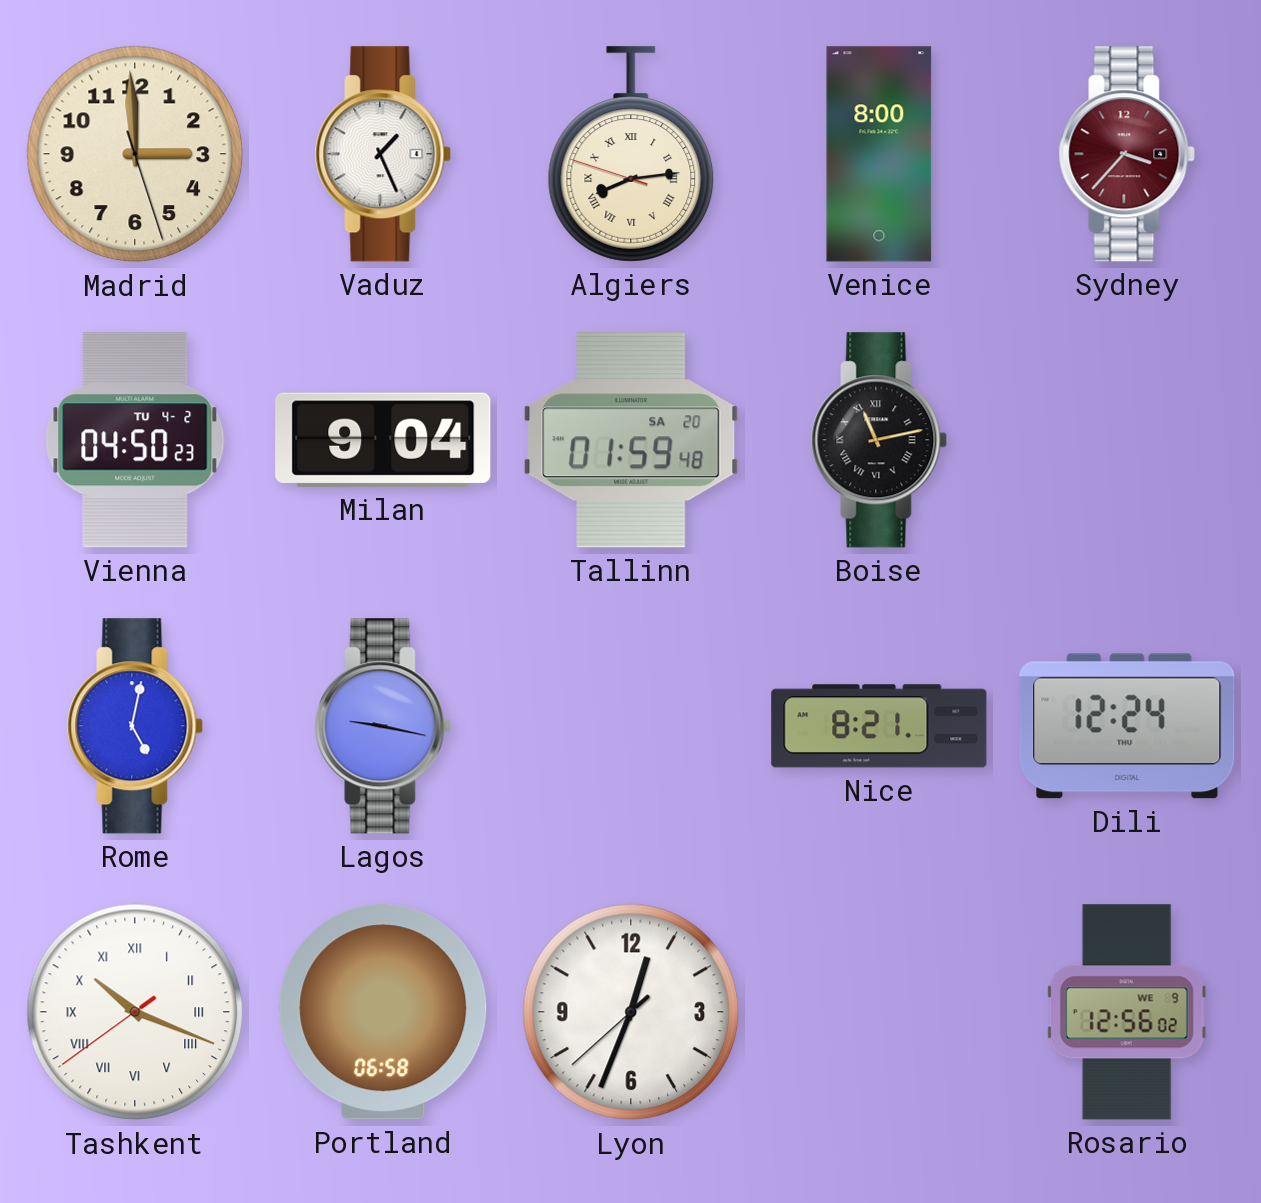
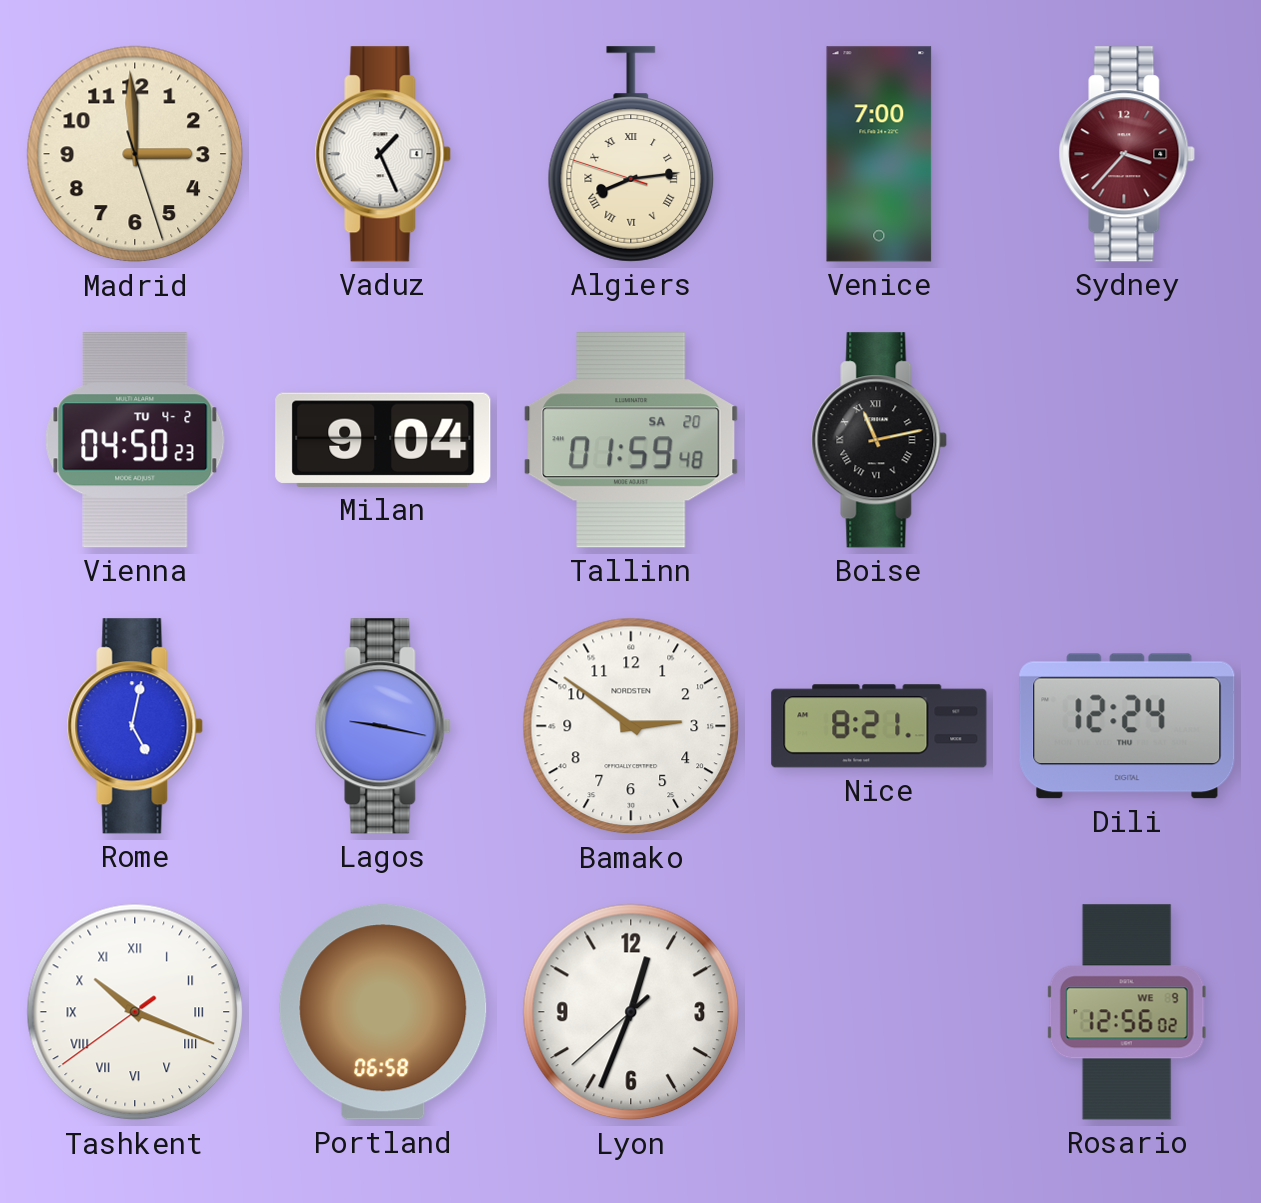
Venice: 8:00 -> 7:00 (879, 154)
Bamako: none -> 2:51 (631, 726)
